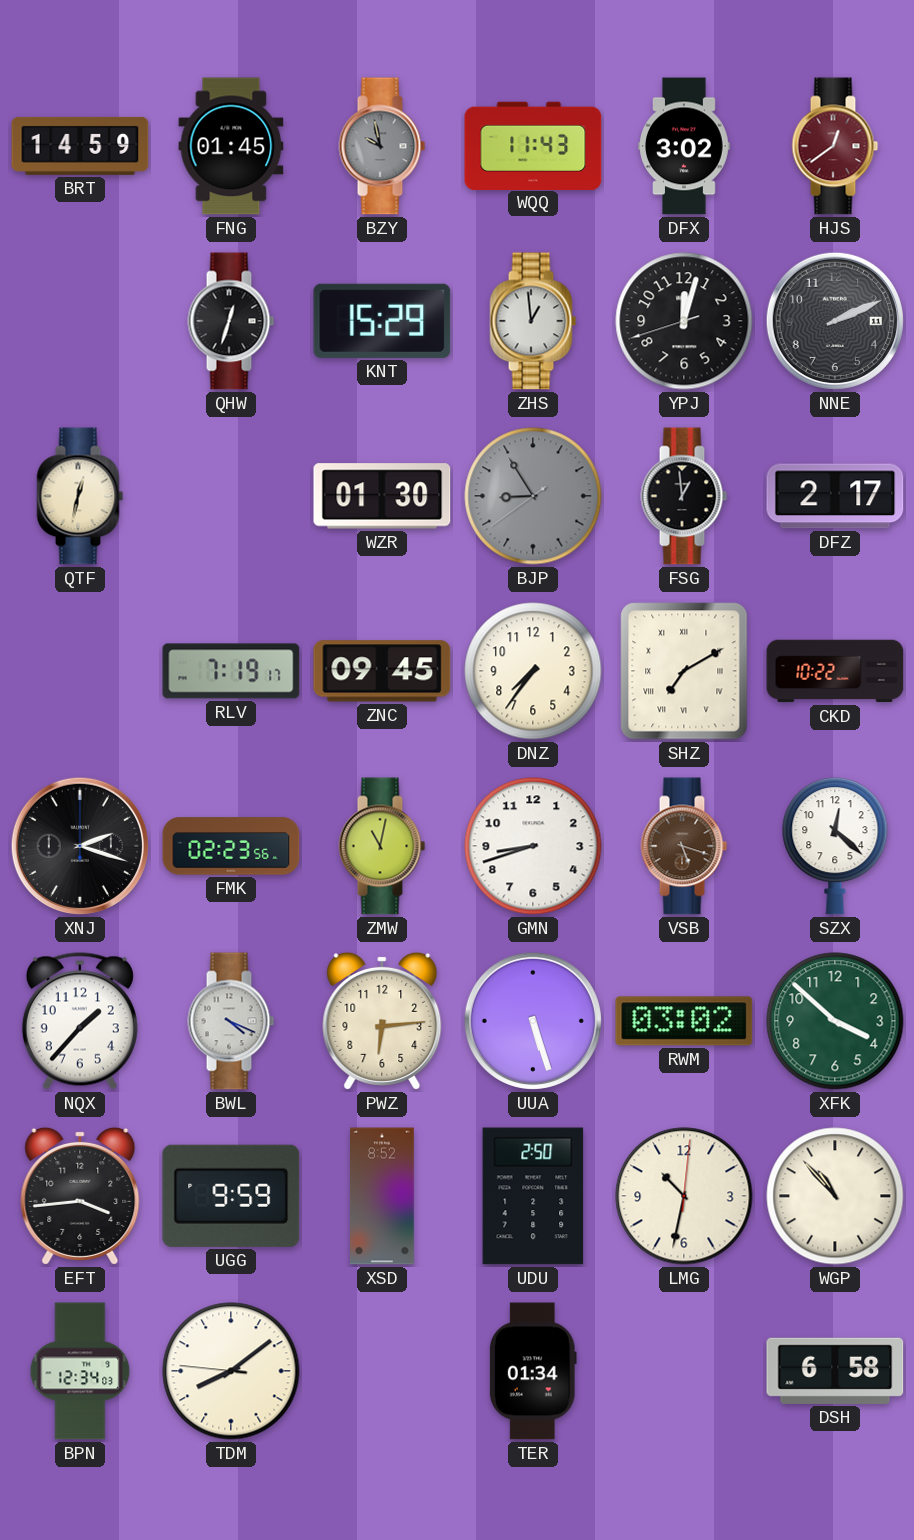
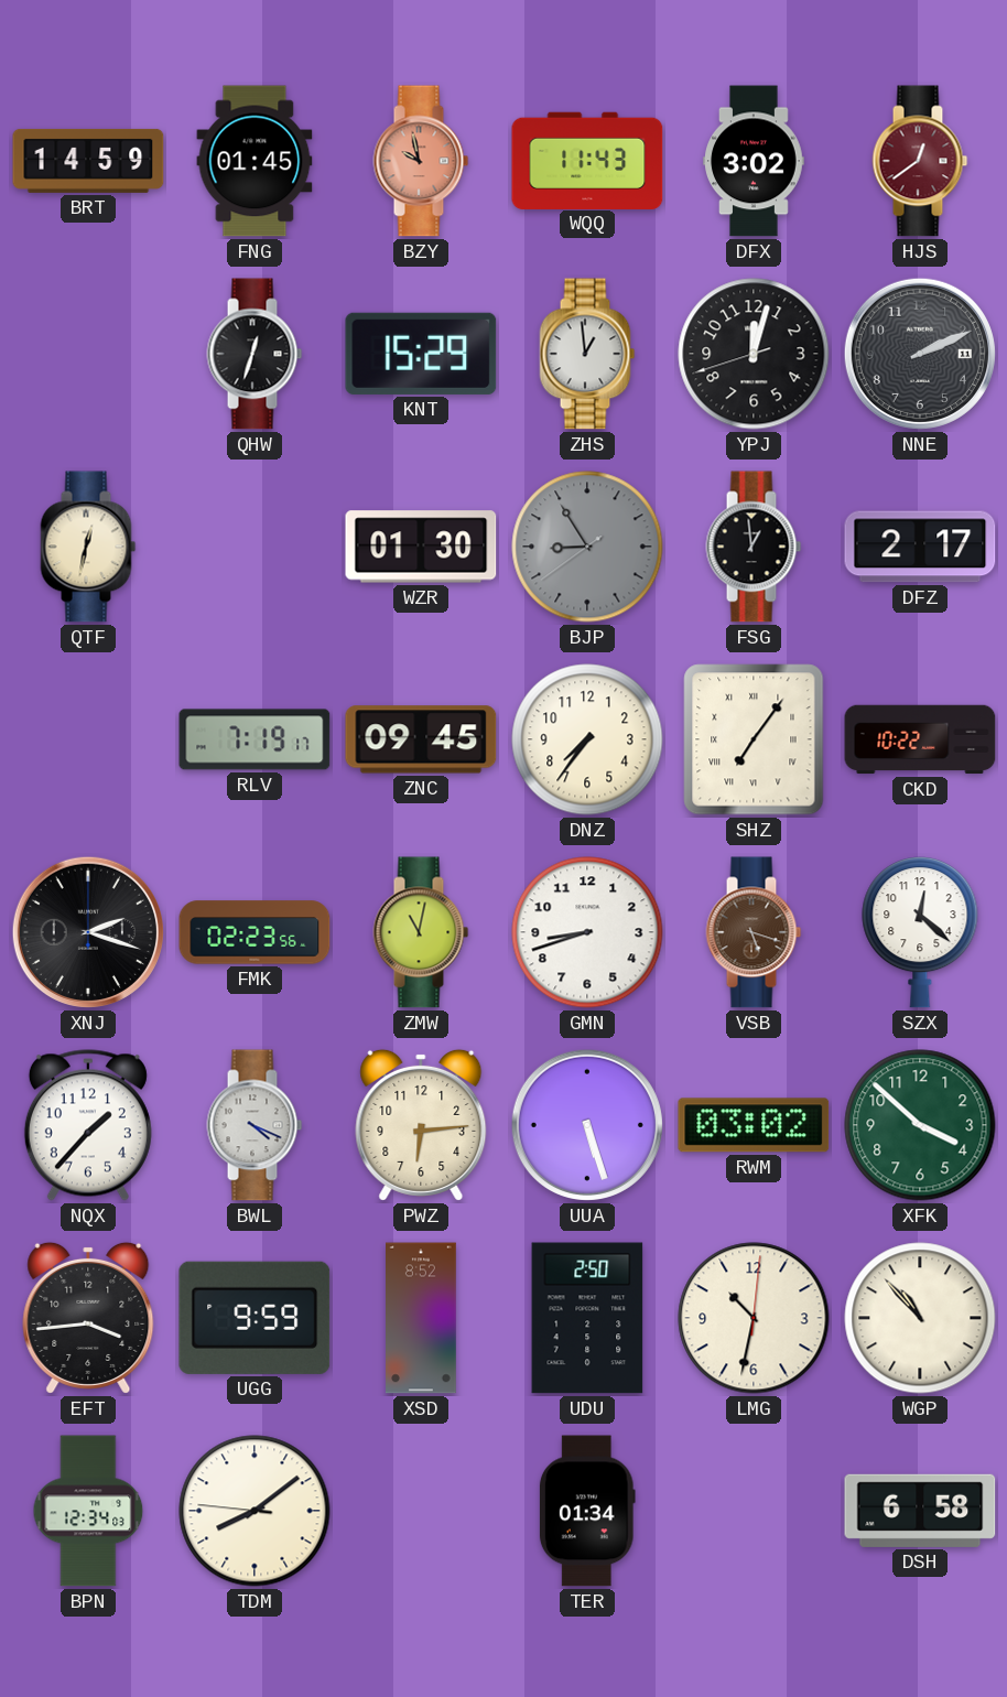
BZY dial: grey -> salmon (421, 161)
SHZ: 7:10 -> 7:06 (754, 739)
